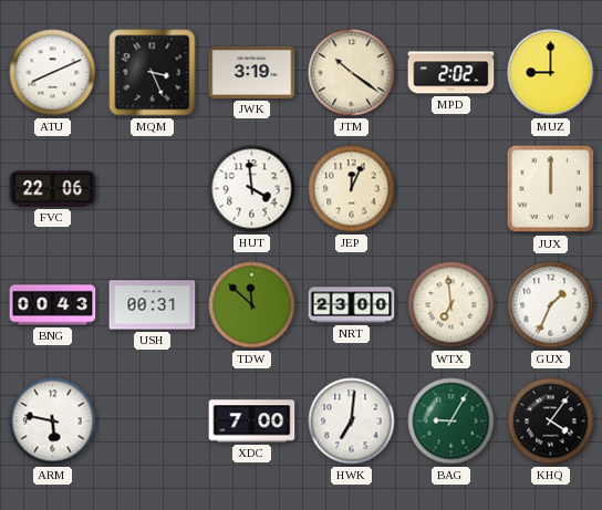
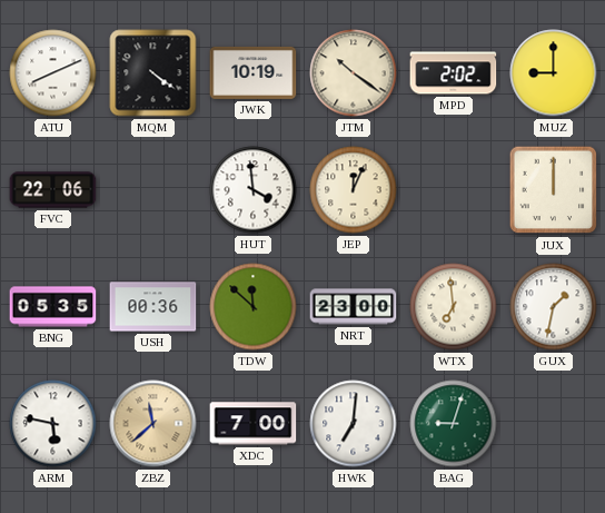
MQM: 3:26 -> 4:21 (153, 73)
JWK: 3:19 -> 10:19 (254, 72)
BNG: 00:43 -> 05:35 (53, 307)
USH: 00:31 -> 00:36 (153, 307)
GUX: 1:34 -> 1:32 (554, 307)
ZBZ: none -> 11:38 (153, 424)
BAG: 9:05 -> 9:03 (454, 424)
KHQ: 4:06 -> none (551, 421)
